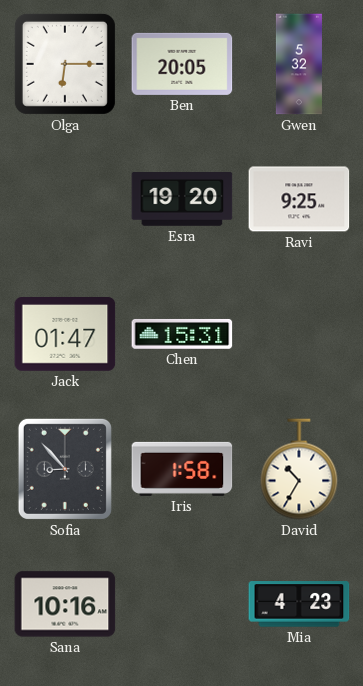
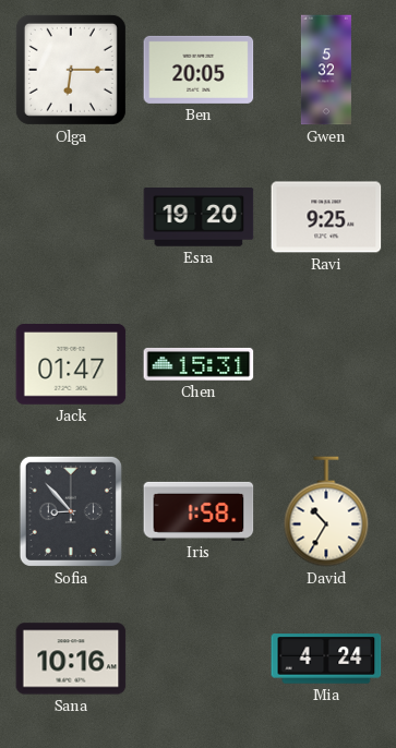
Mia: 4:23 -> 4:24 (326, 659)
